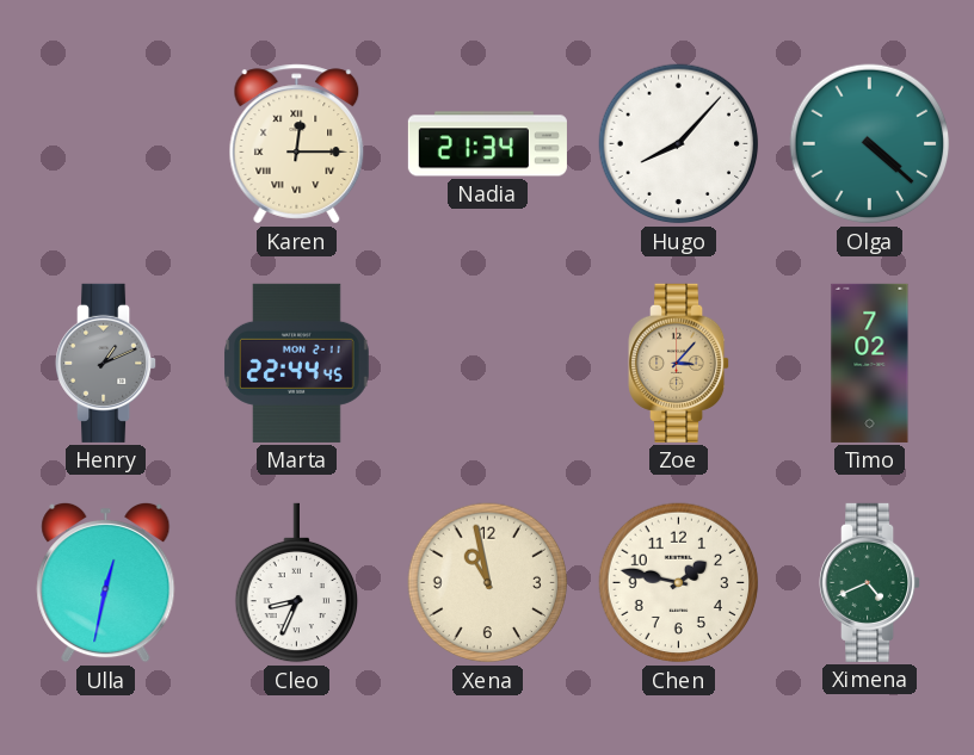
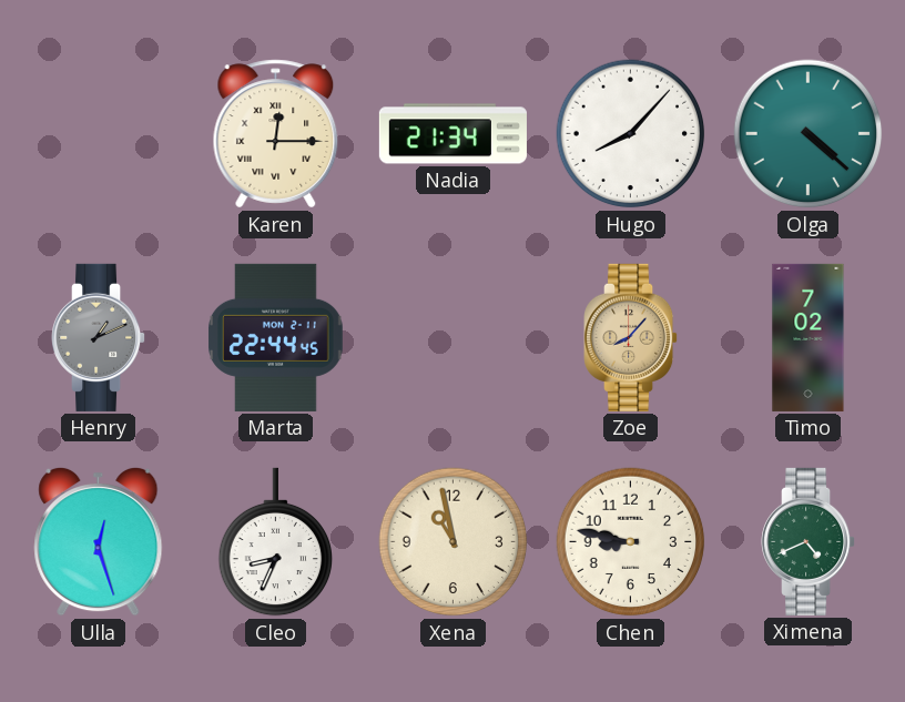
Zoe: 3:07 -> 8:07 (631, 337)
Ulla: 12:32 -> 12:27 (99, 541)
Chen: 1:47 -> 8:47 (631, 542)
